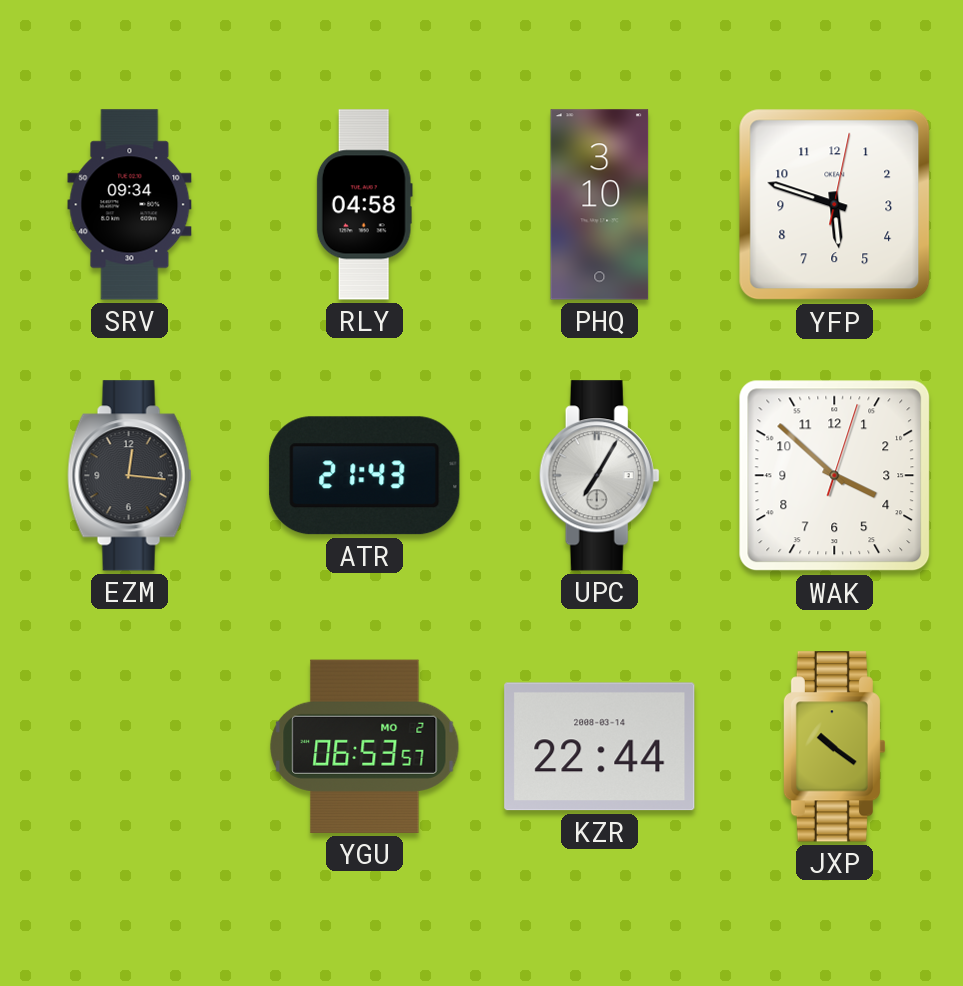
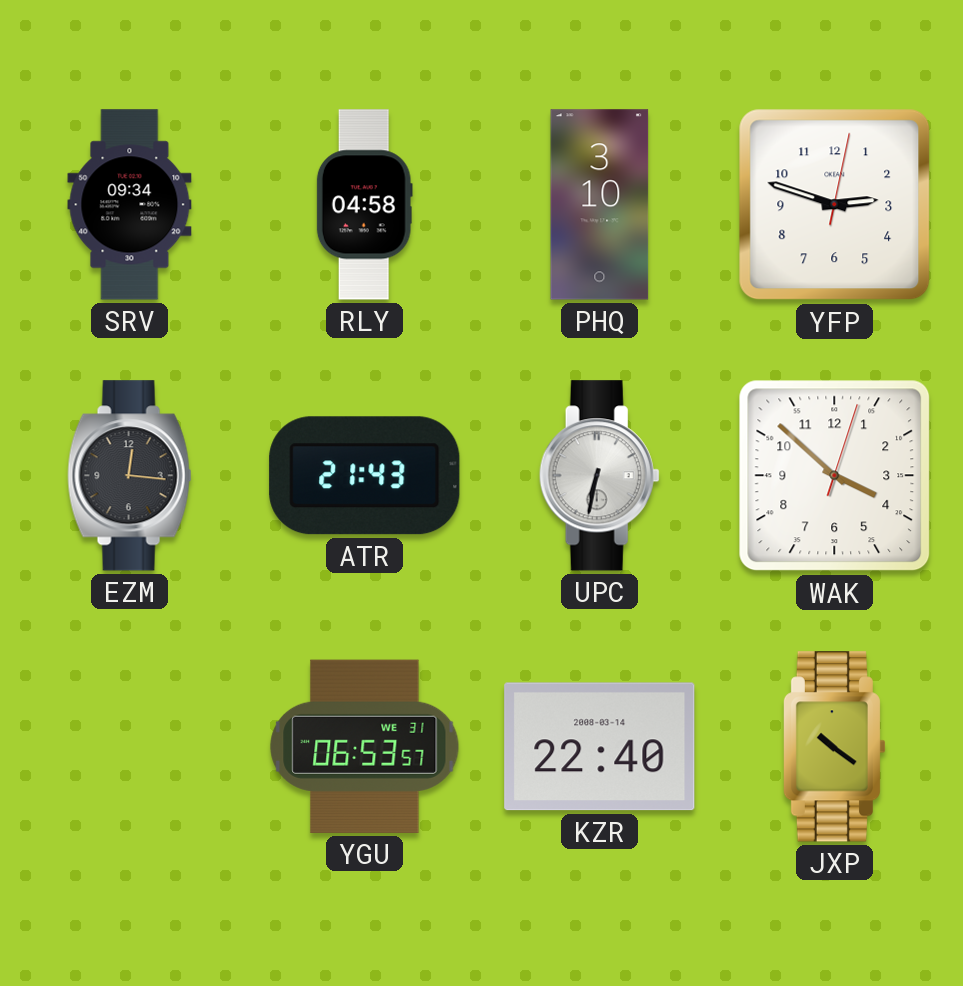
YFP: 5:48 -> 2:48 (835, 205)
UPC: 7:05 -> 6:32 (599, 476)
YGU date: MO 2 -> WE 31 (365, 746)
KZR: 22:44 -> 22:40 (600, 747)
